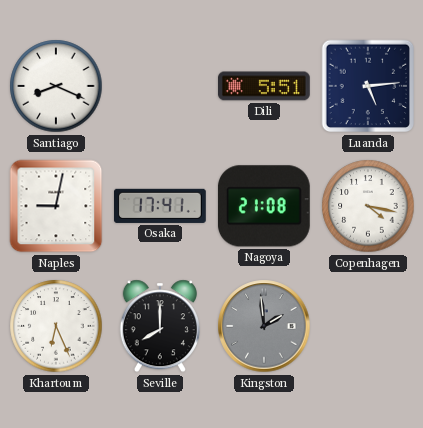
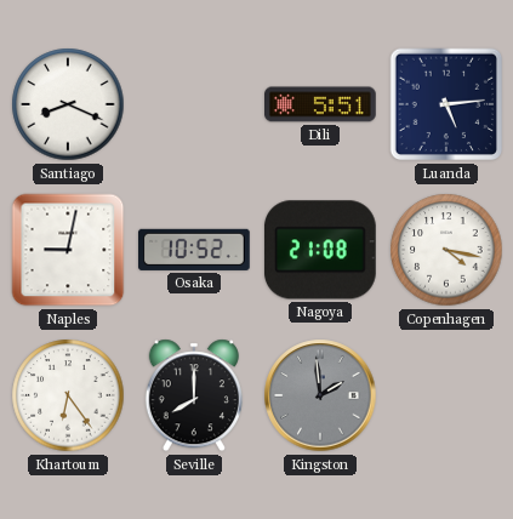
Osaka: 17:41 -> 10:52 (195, 250)
Khartoum: 6:26 -> 6:24 (68, 395)
